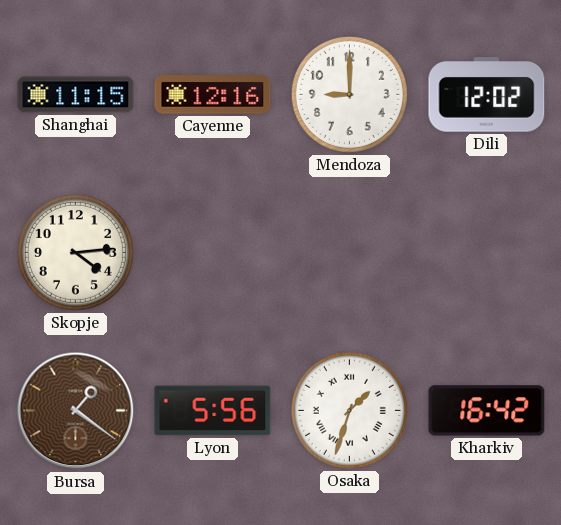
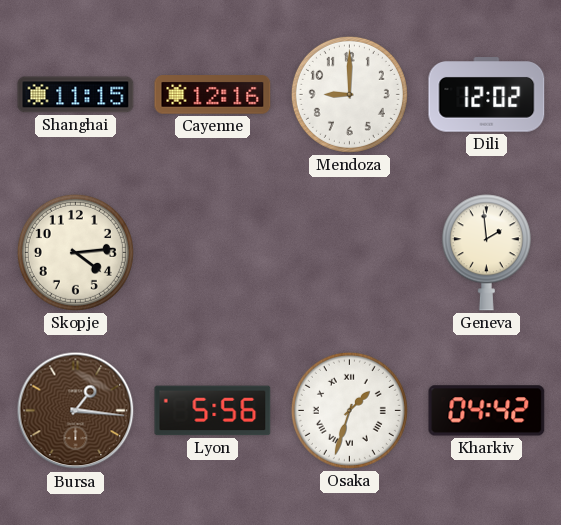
Geneva: none -> 1:59 (486, 253)
Bursa: 1:21 -> 1:16 (76, 411)
Kharkiv: 16:42 -> 04:42 (487, 411)
